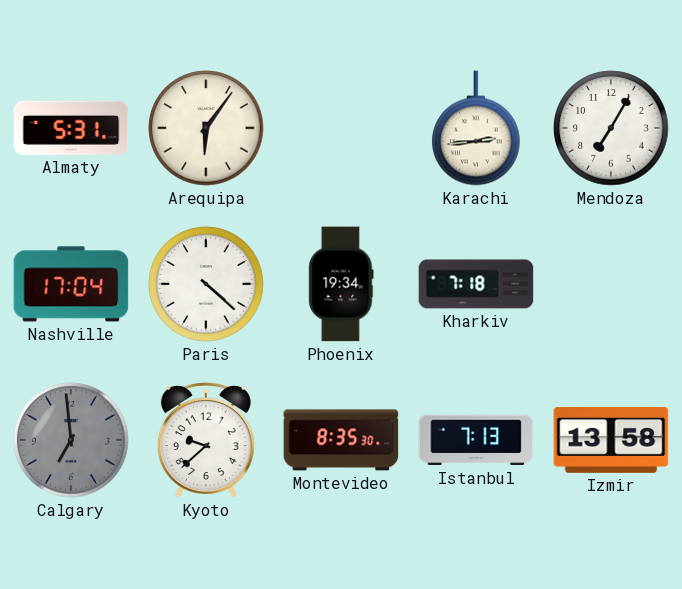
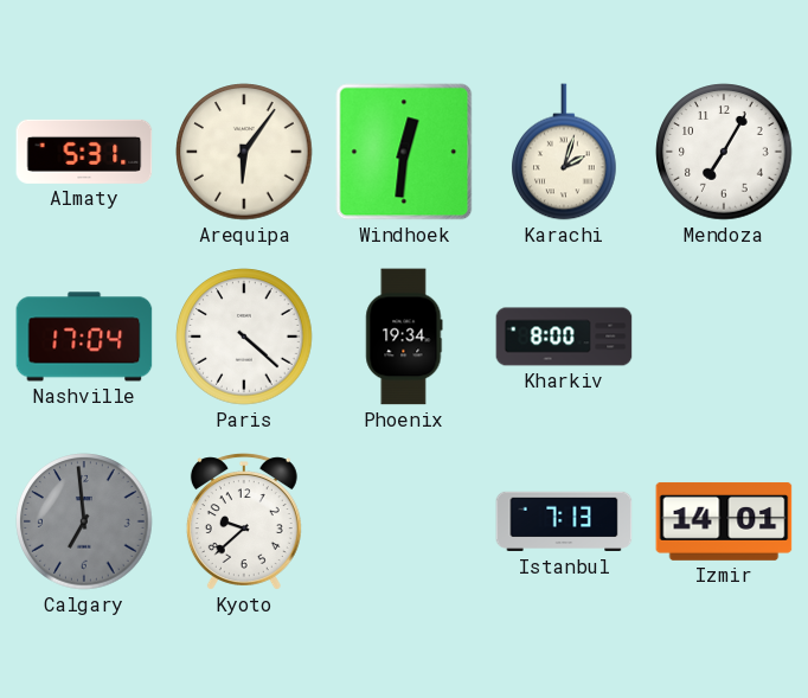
Windhoek: none -> 12:31 (404, 152)
Karachi: 2:44 -> 2:03 (565, 152)
Kharkiv: 7:18 -> 8:00 (564, 337)
Montevideo: 8:35 -> none (341, 440)
Izmir: 13:58 -> 14:01 (724, 521)
